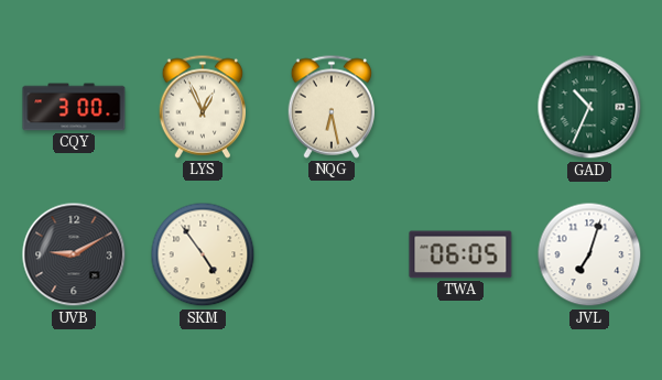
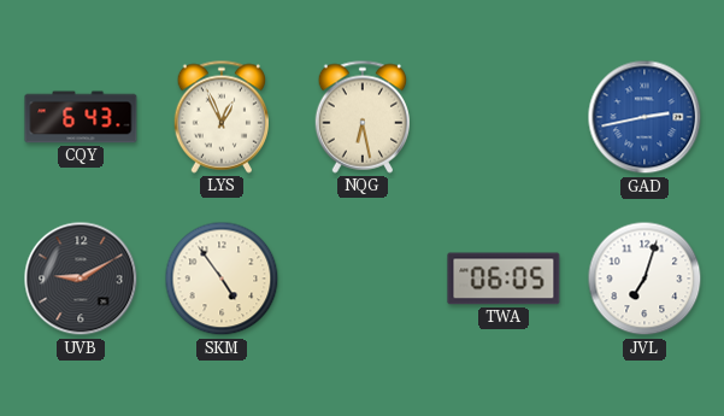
CQY: 3:00 -> 6:43 (81, 117)
GAD: 10:34 -> 2:43 (644, 117)
GAD dial: green -> blue (644, 117)
